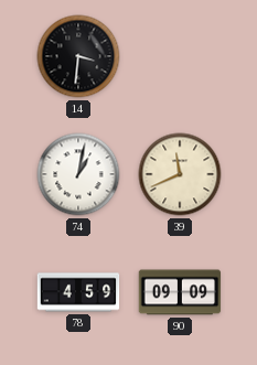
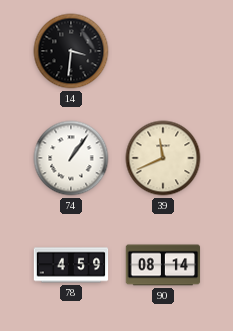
74: 1:02 -> 1:06 (71, 158)
90: 09:09 -> 08:14 (163, 265)
